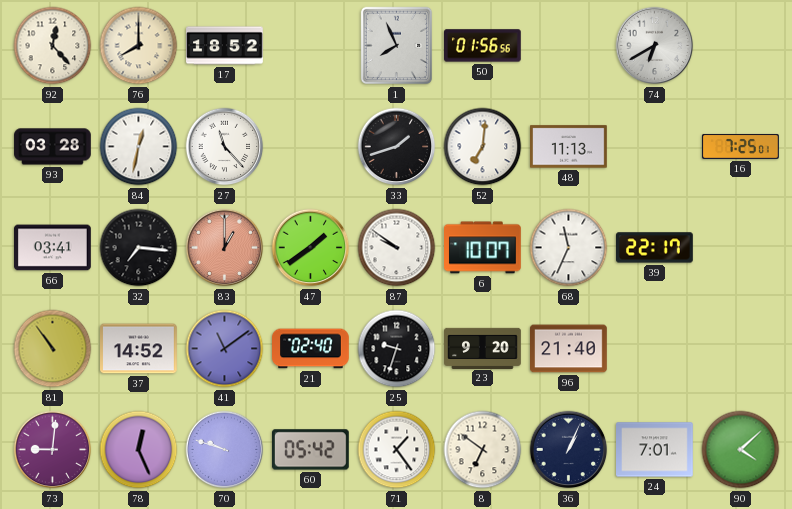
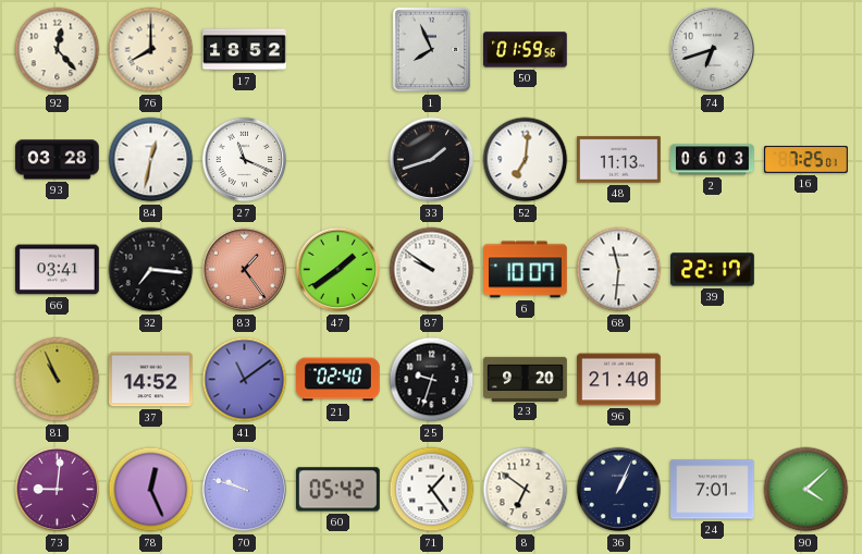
50: 01:56 -> 01:59 (526, 50)
74: 6:40 -> 6:42 (713, 50)
27: 11:23 -> 11:19 (245, 160)
2: none -> 06:03 (713, 160)
83: 1:00 -> 1:24 (245, 270)
68: 11:34 -> 11:31 (619, 270)
81: 10:54 -> 10:56 (58, 380)
